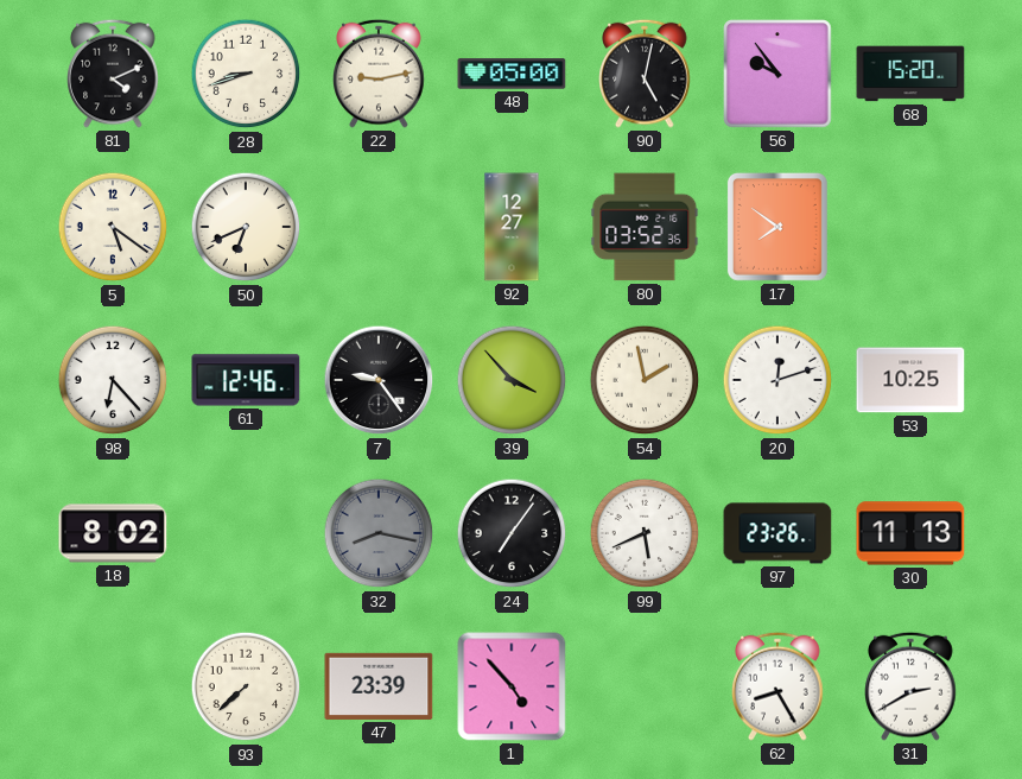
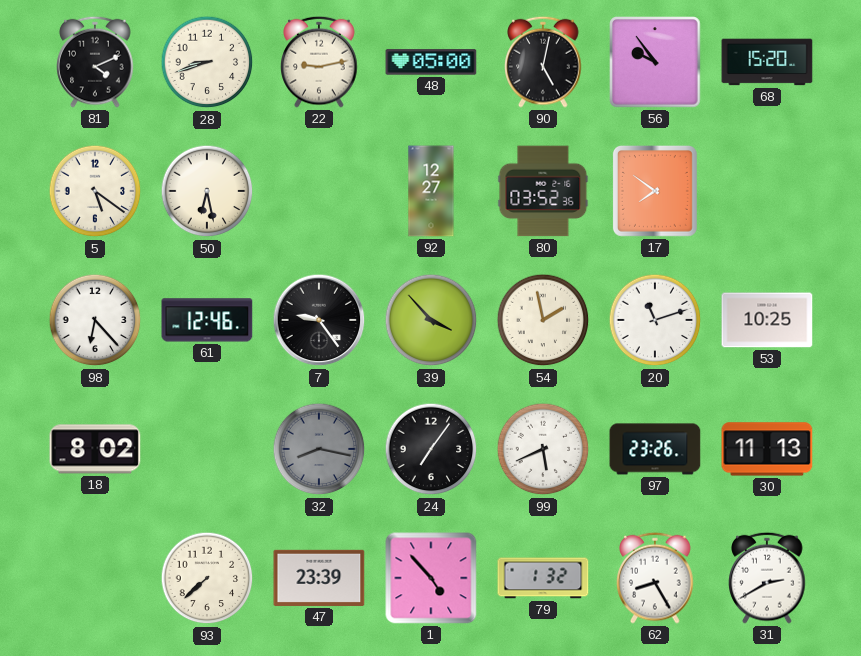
50: 6:41 -> 6:28 (207, 191)
20: 12:12 -> 11:12 (655, 320)
79: none -> 1:32 (543, 578)
